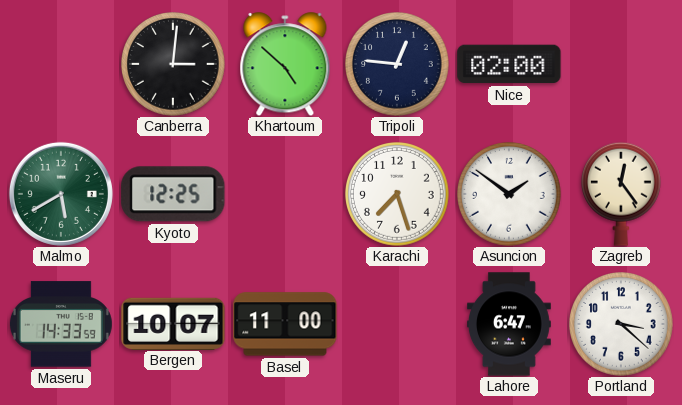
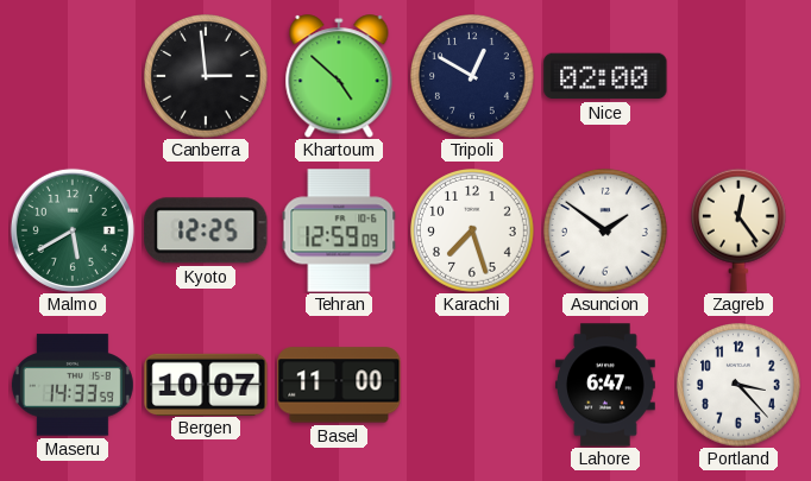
Canberra: 3:01 -> 2:59 (207, 77)
Tripoli: 12:46 -> 12:50 (473, 77)
Tehran: none -> 12:59 (339, 230)
Portland: 3:22 -> 3:23 (740, 386)
